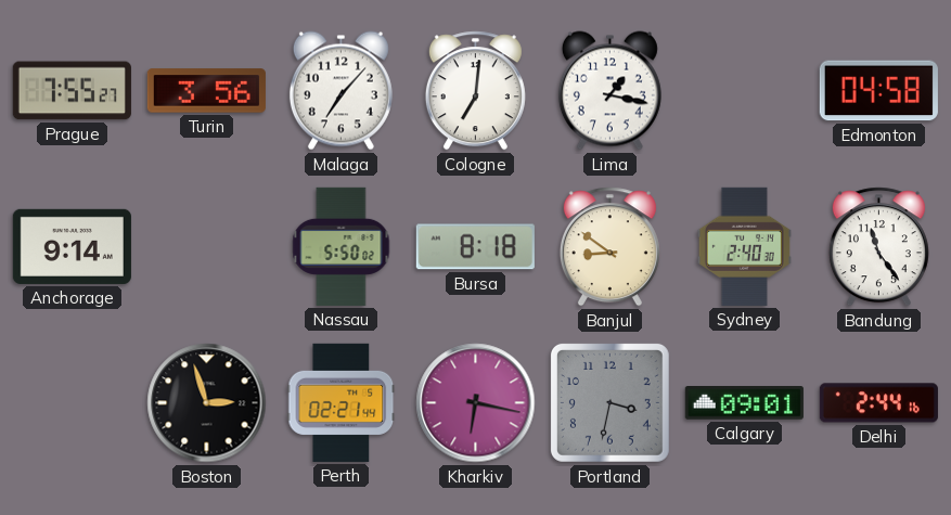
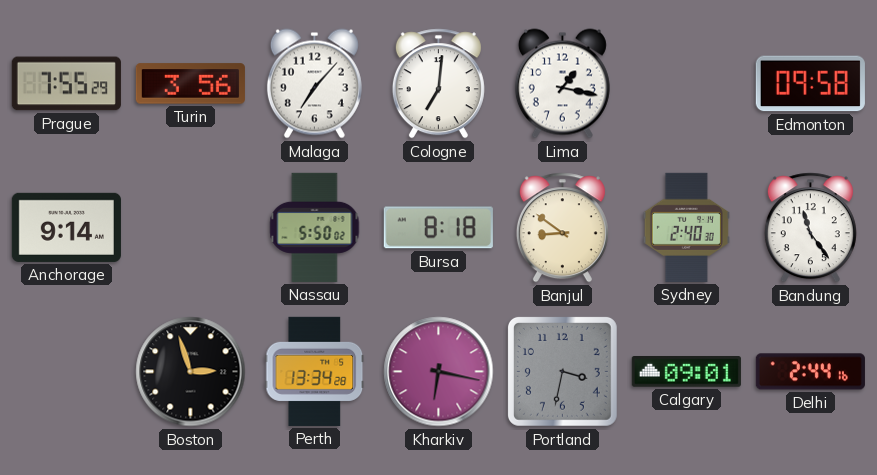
Prague: 7:55:27 -> 7:55:29 (66, 84)
Edmonton: 04:58 -> 09:58 (810, 84)
Perth: 02:21 -> 13:34 (315, 371)
